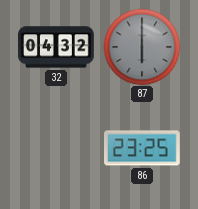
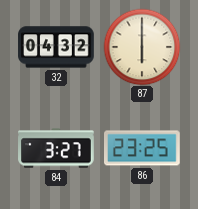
87 dial: grey -> cream (142, 47)
84: none -> 3:27 (56, 148)
